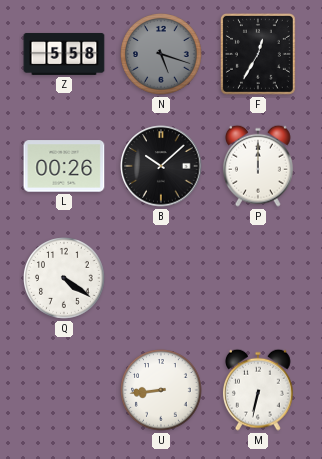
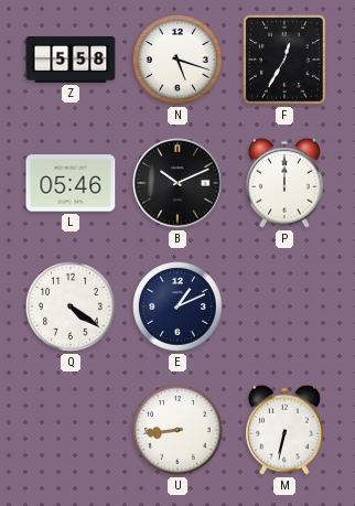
N dial: grey -> white (177, 60)
L: 00:26 -> 05:46 (71, 183)
B: 10:08 -> 10:11 (177, 183)
E: none -> 1:11 (177, 306)
